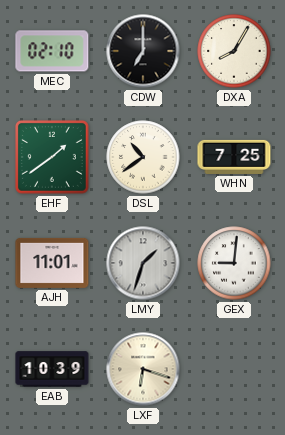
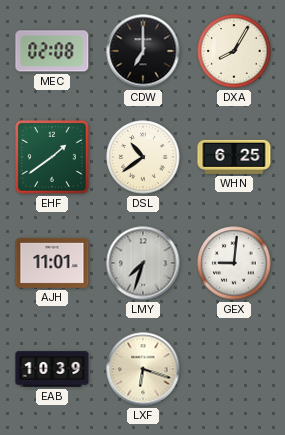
MEC: 02:10 -> 02:08 (52, 51)
WHN: 7:25 -> 6:25 (234, 157)
LMY: 1:33 -> 7:33 (143, 263)
